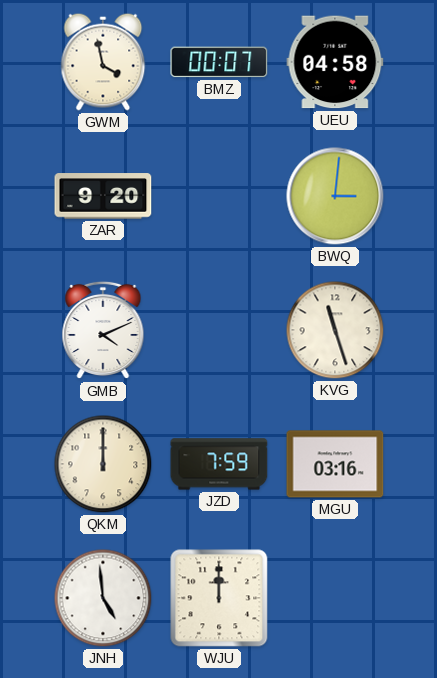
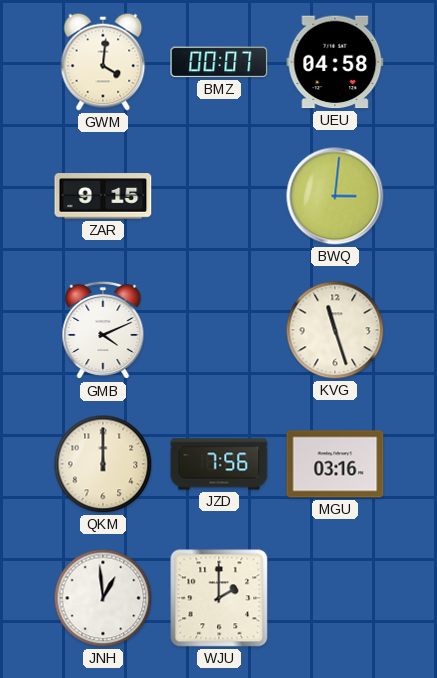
GWM: 3:58 -> 4:01 (103, 62)
ZAR: 9:20 -> 9:15 (103, 196)
JZD: 7:59 -> 7:56 (219, 464)
JNH: 4:59 -> 12:59 (103, 598)
WJU: 12:00 -> 2:00 (219, 598)
